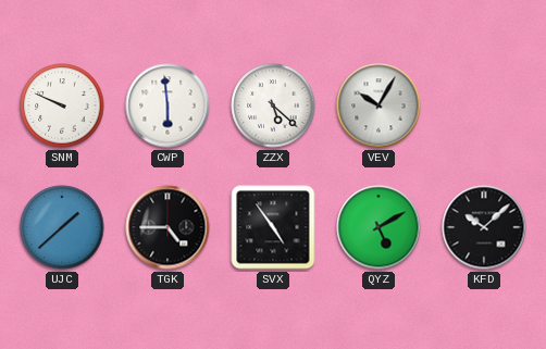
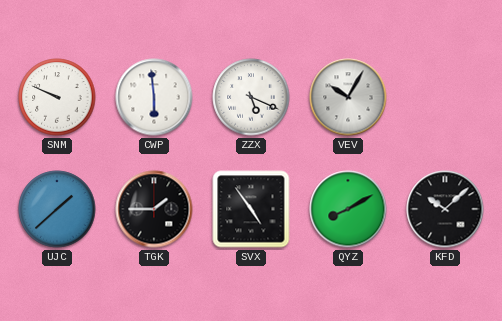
ZZX: 5:22 -> 5:19 (251, 97)
TGK: 4:45 -> 1:45 (154, 209)
QYZ: 5:10 -> 8:10 (348, 209)
